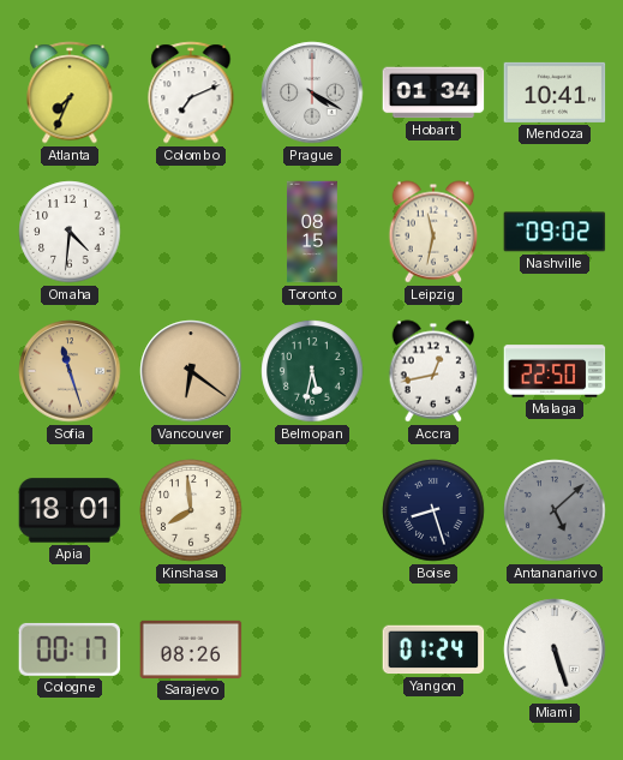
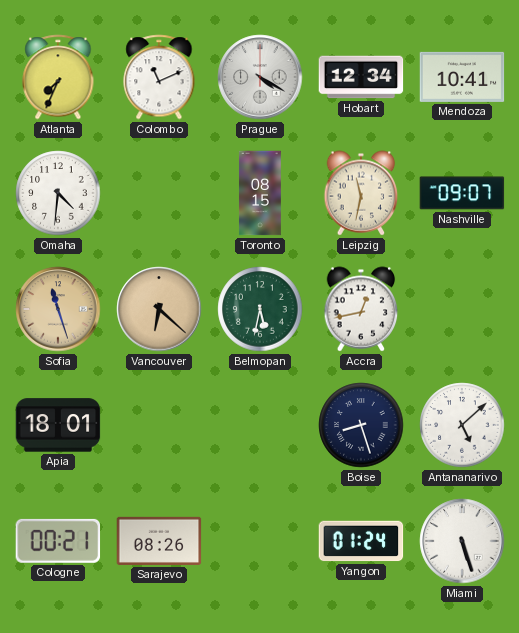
Colombo: 7:11 -> 11:11 (159, 77)
Hobart: 01:34 -> 12:34 (361, 77)
Nashville: 09:02 -> 09:07 (462, 193)
Vancouver: 6:21 -> 6:22 (159, 309)
Malaga: 22:50 -> none (555, 371)
Kinshasa: 7:59 -> none (191, 510)
Antananarivo dial: grey -> white (462, 425)
Cologne: 00:17 -> 00:21 (58, 541)
